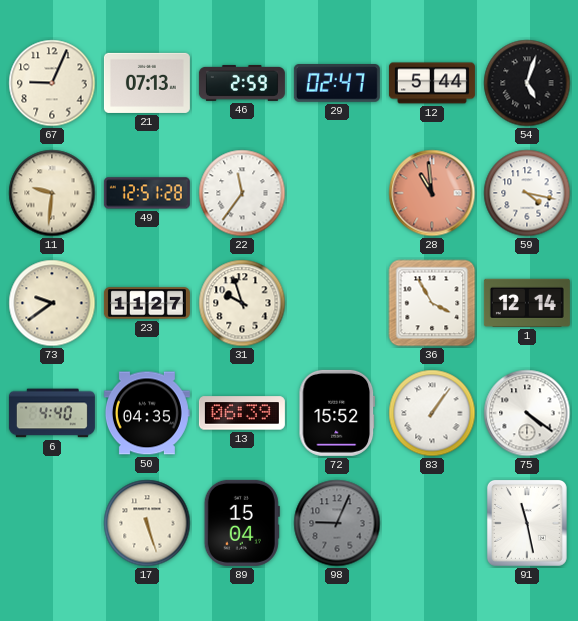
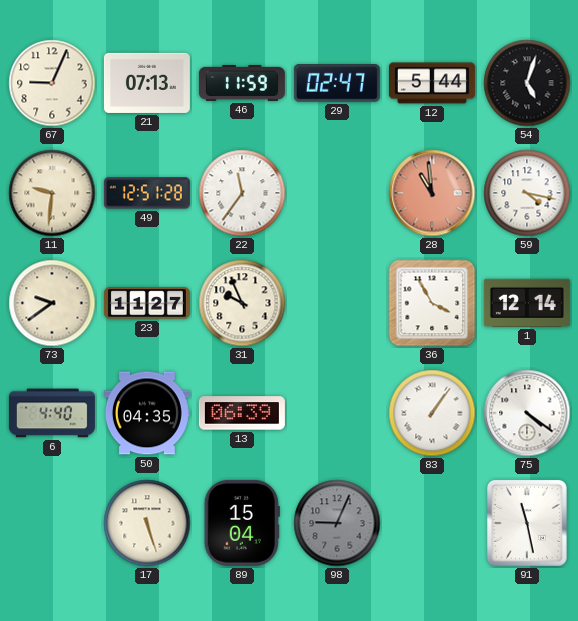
46: 2:59 -> 11:59 (242, 83)
31: 9:57 -> 9:56 (242, 303)
72: 15:52 -> none (337, 413)
